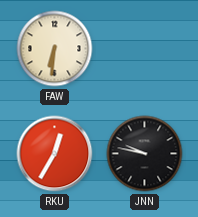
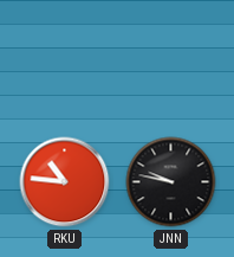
FAW: 6:31 -> none (55, 49)
RKU: 12:35 -> 10:46 (65, 182)
